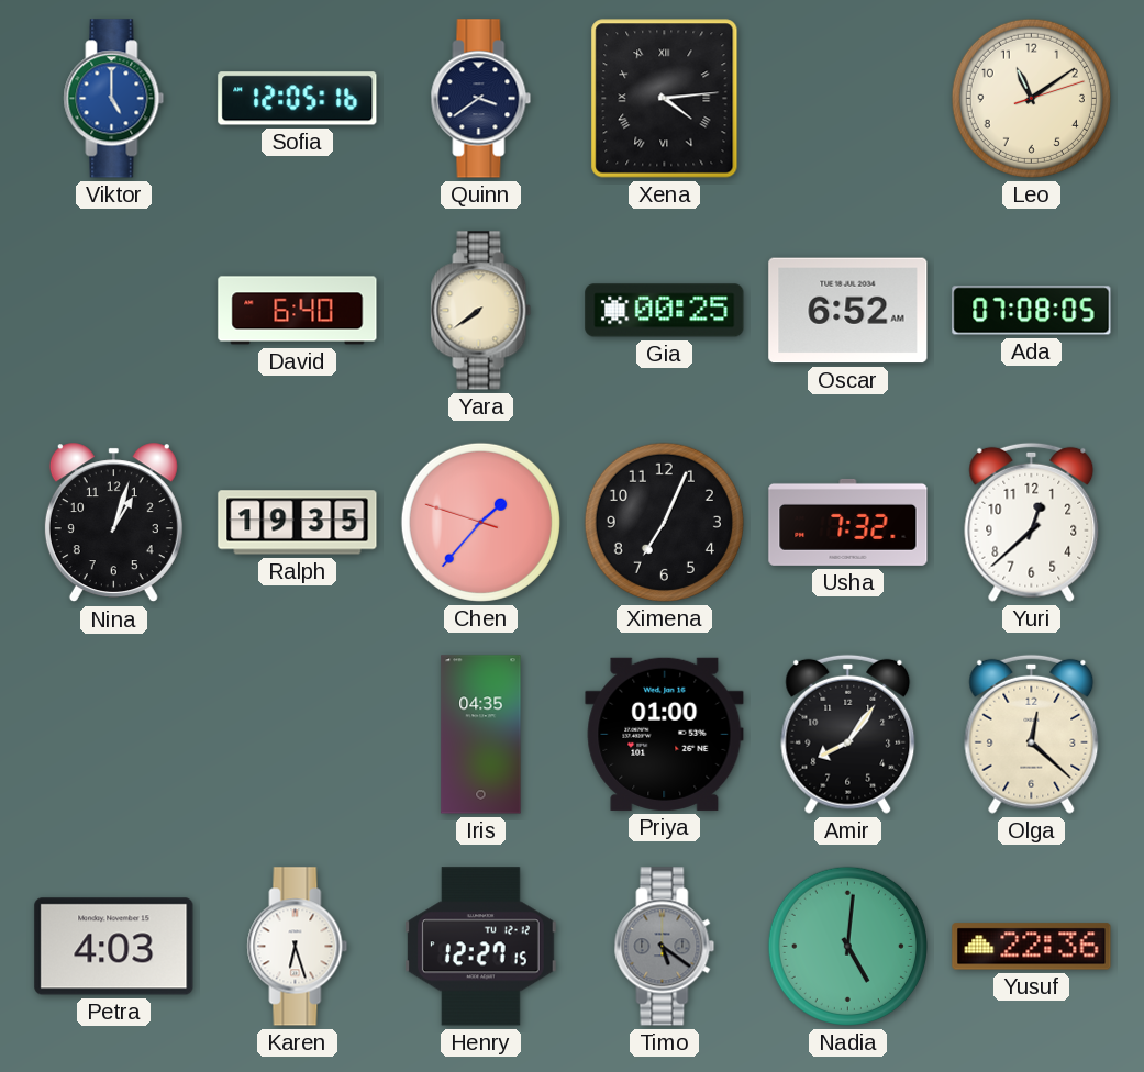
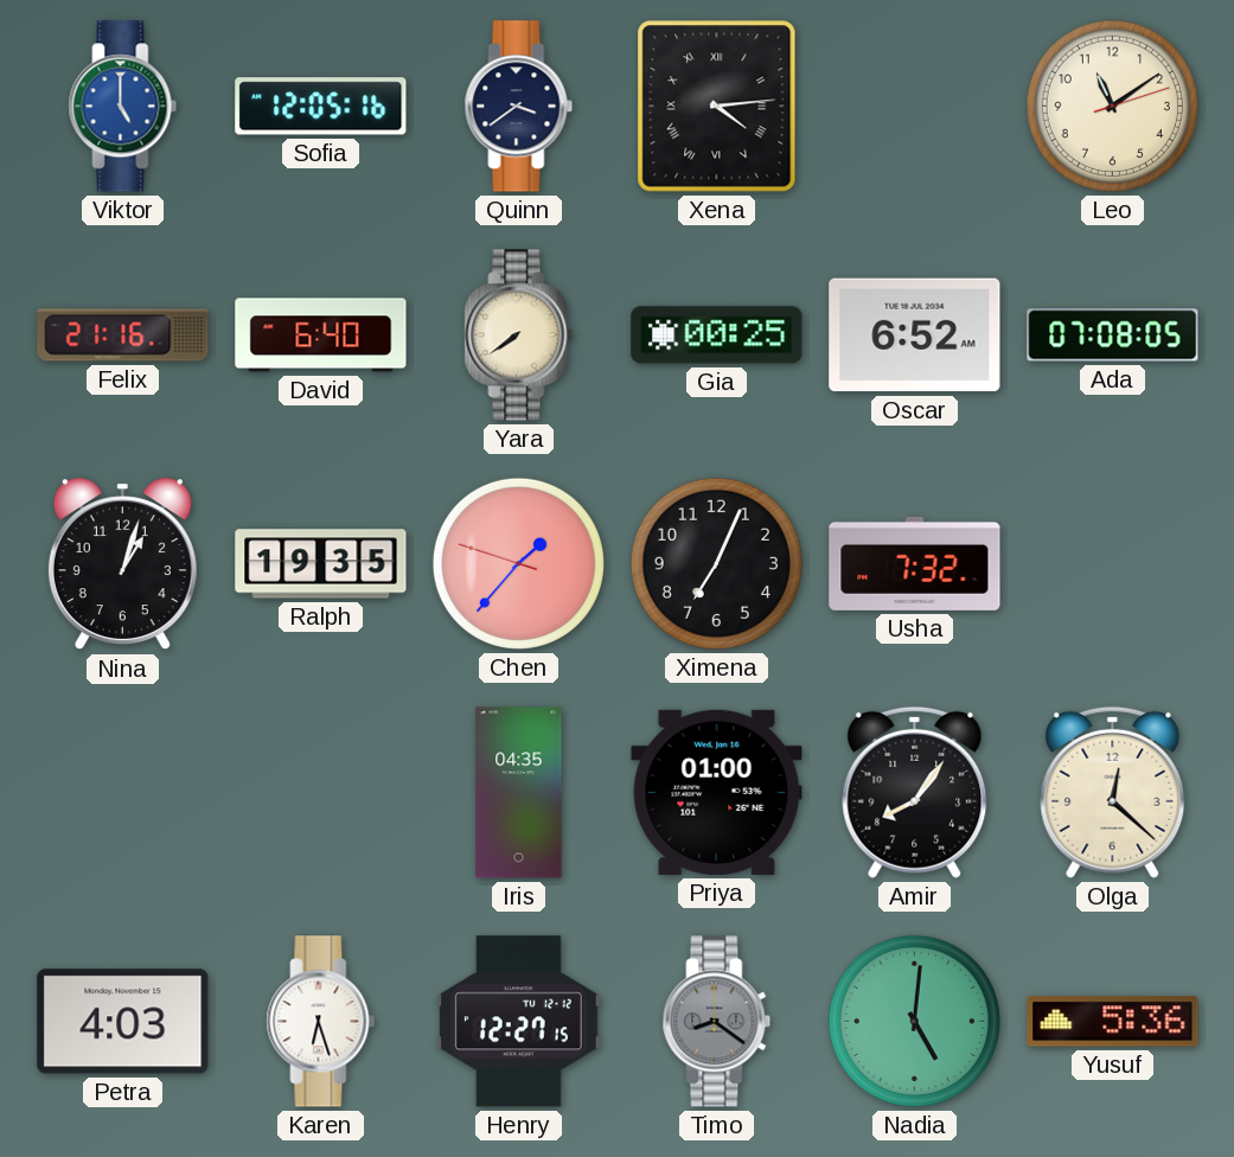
Felix: none -> 21:16 (123, 335)
Yuri: 12:38 -> none (1032, 522)
Timo: 5:21 -> 8:21 (717, 1022)
Yusuf: 22:36 -> 5:36 (1113, 1022)
